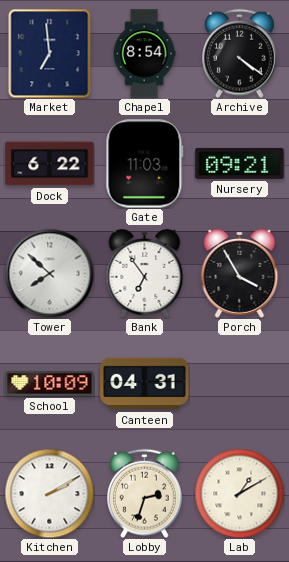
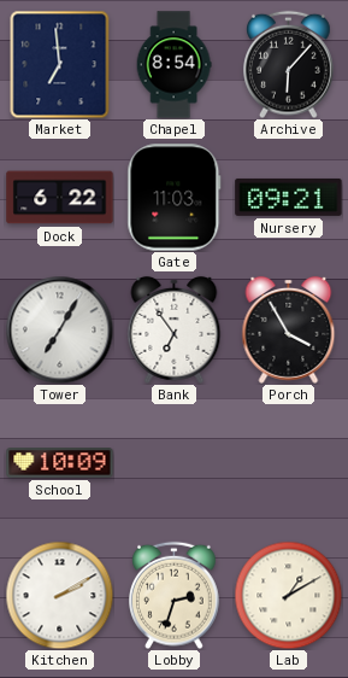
Archive: 4:21 -> 6:07 (289, 64)
Tower: 7:52 -> 7:05 (59, 329)
Canteen: 04:31 -> none (145, 384)
